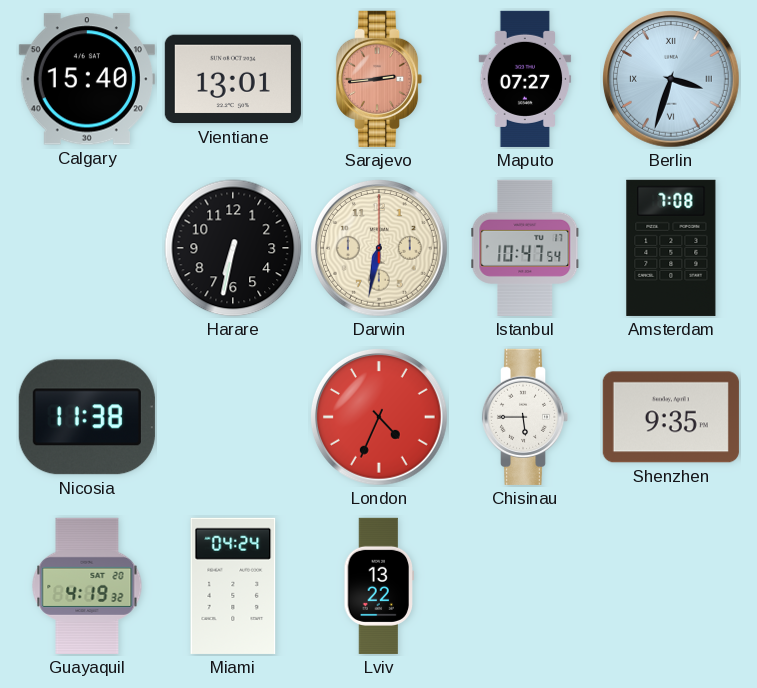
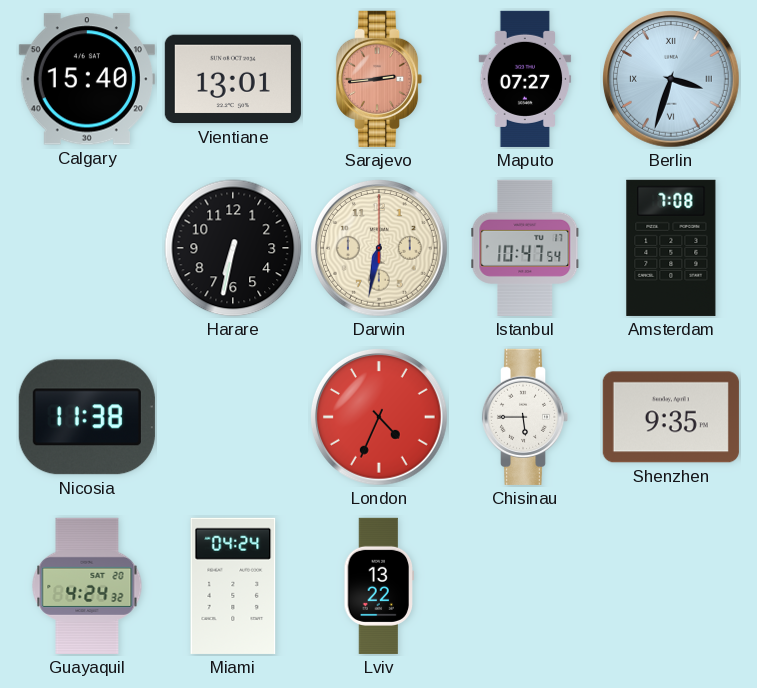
Guayaquil: 4:19 -> 4:24 (87, 586)
